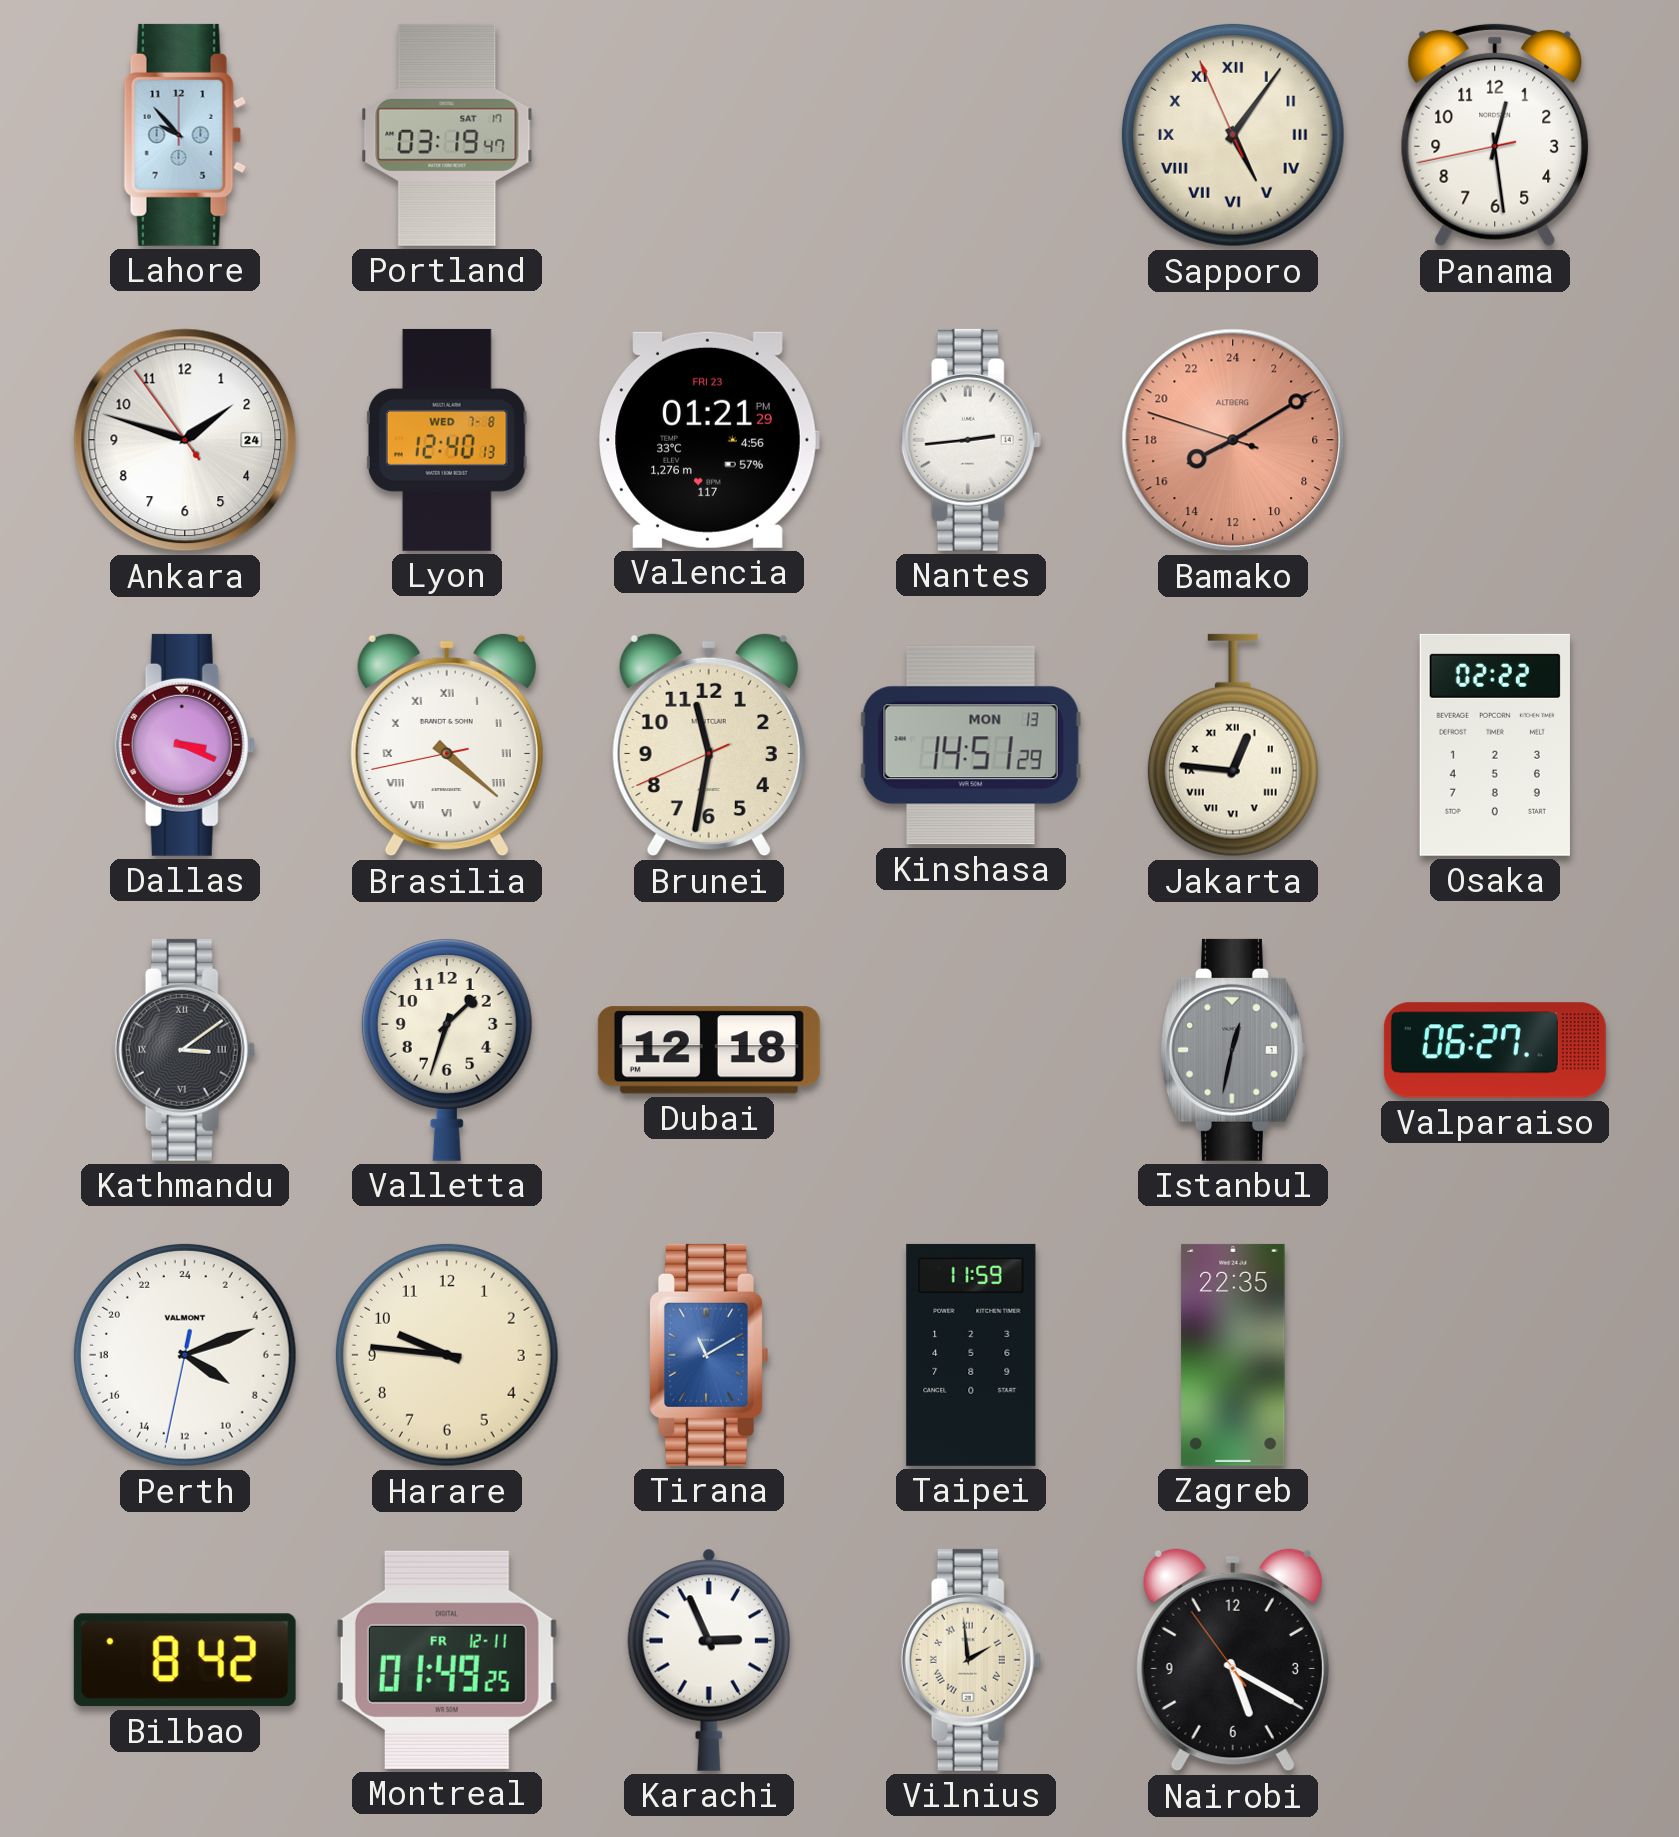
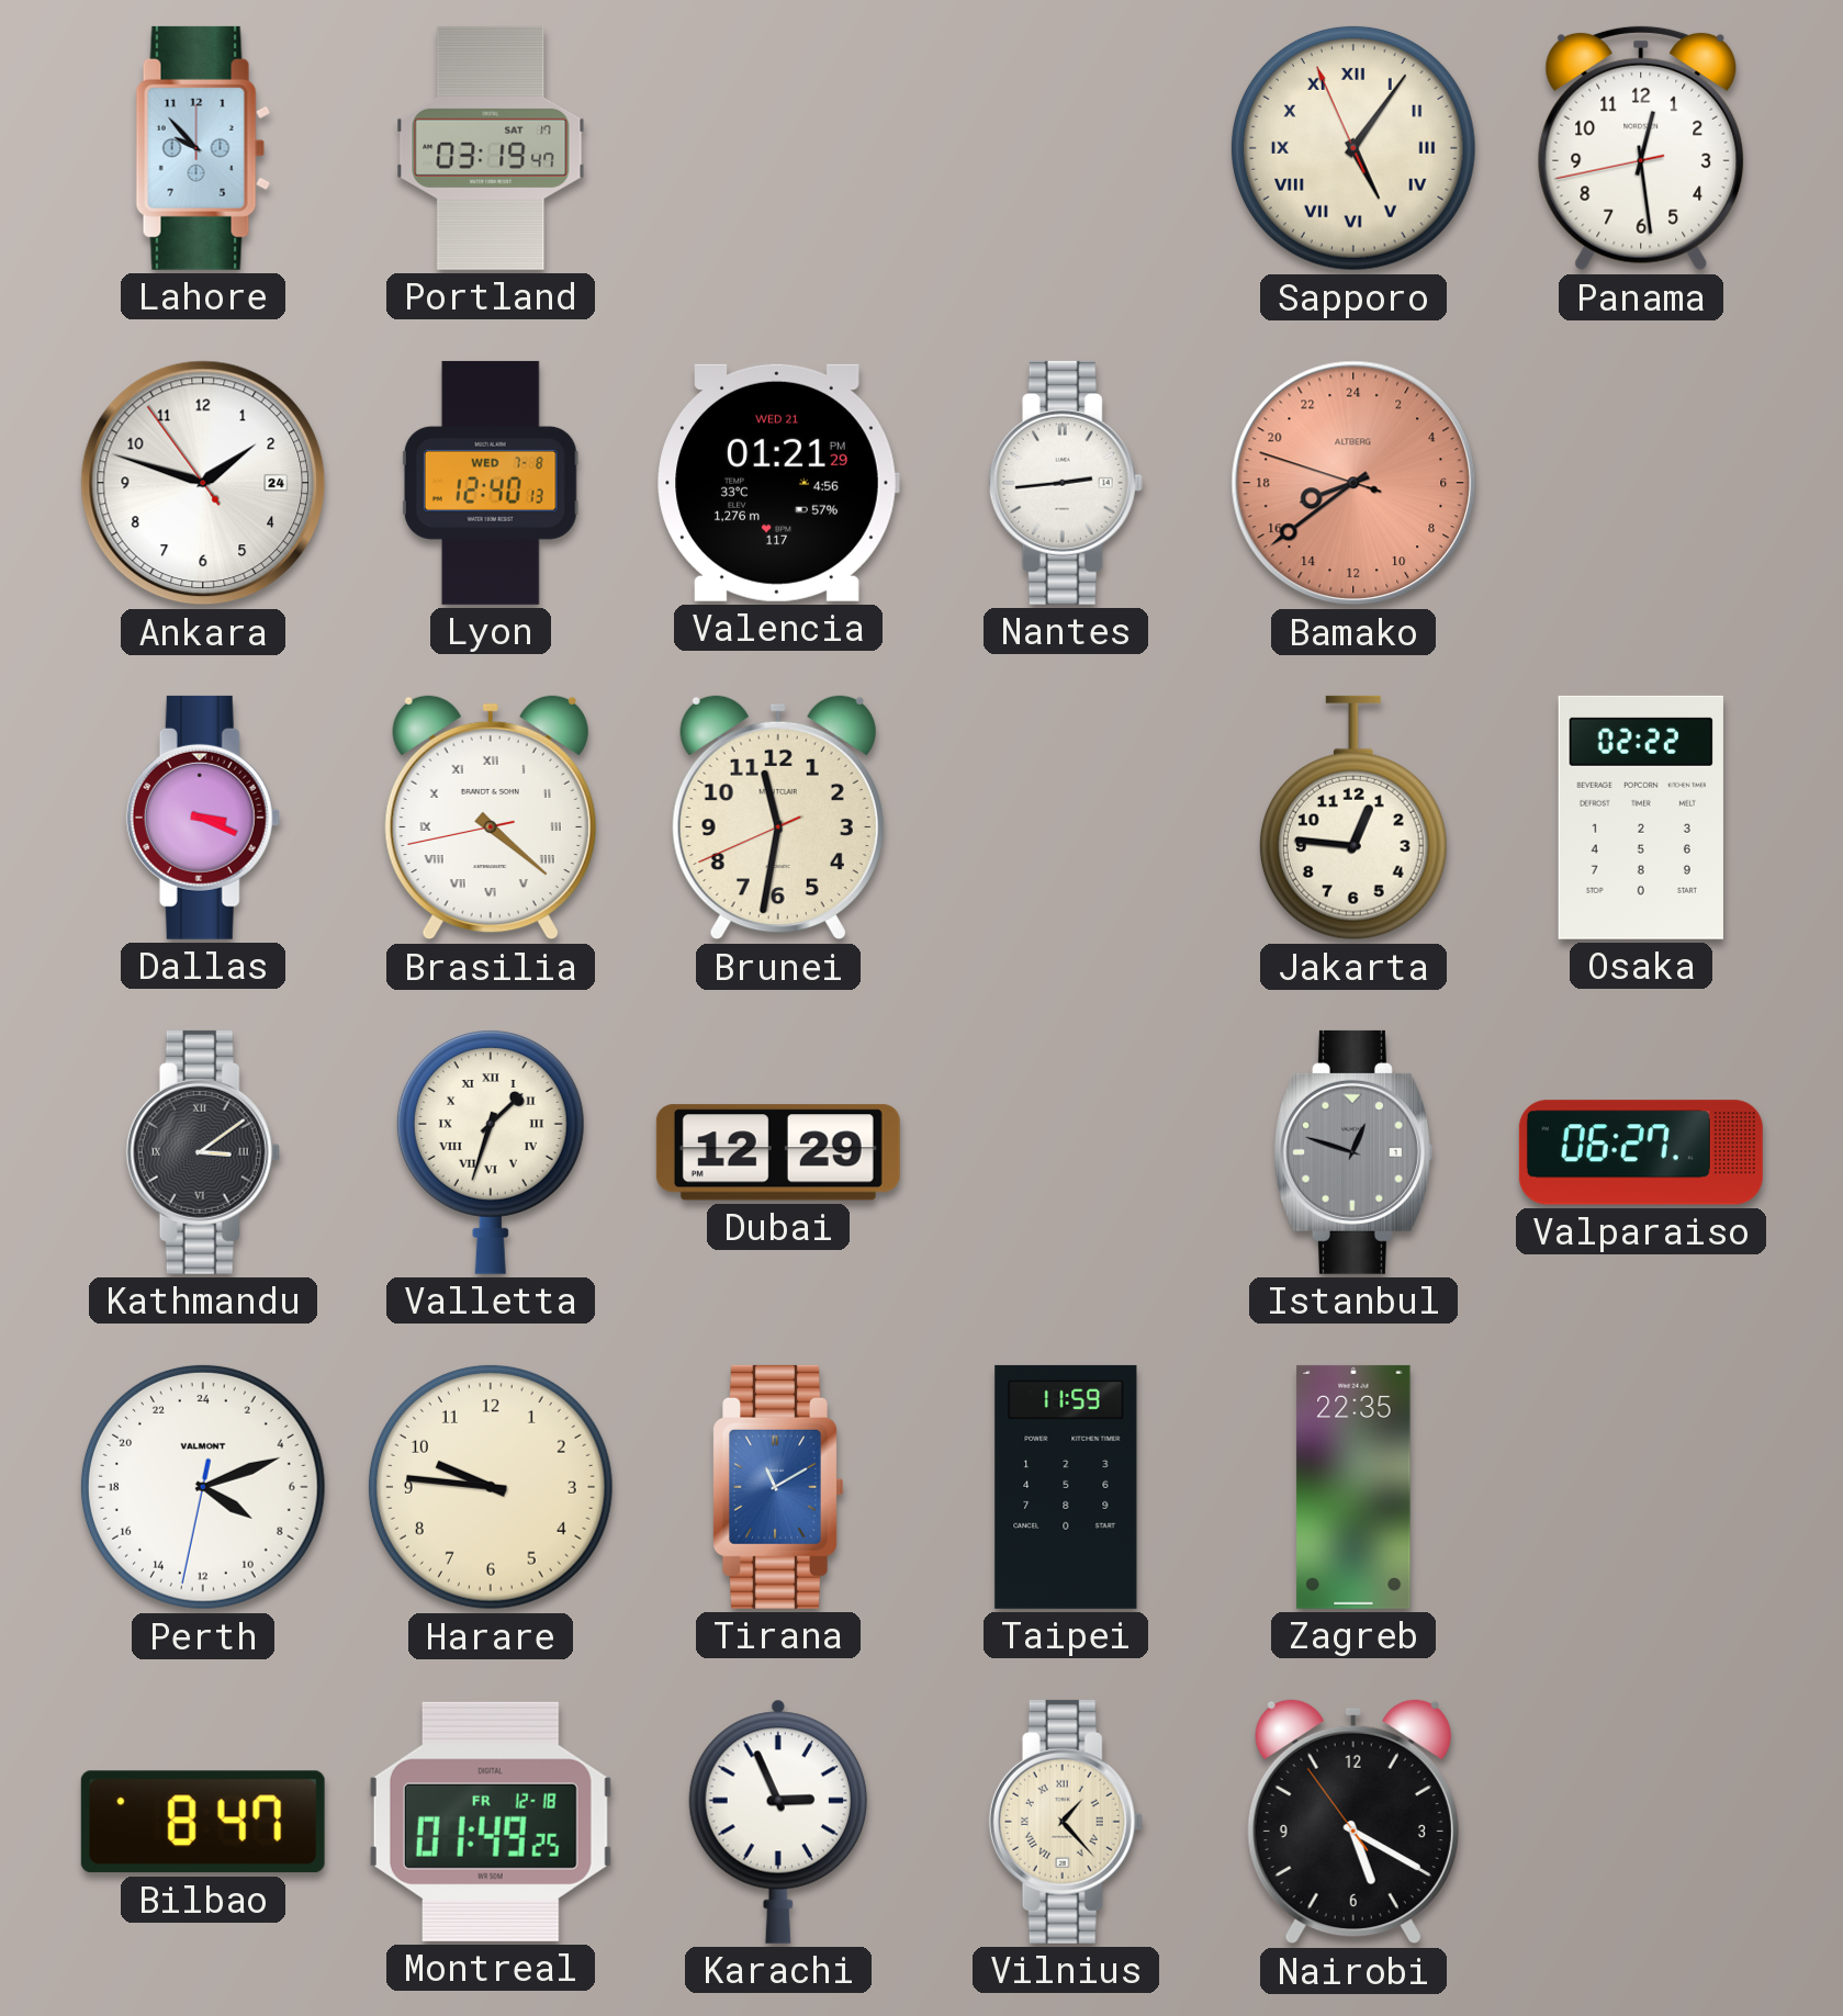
Valencia date: FRI 23 -> WED 21 (778, 483)
Bamako: 16:09 -> 16:38 (1353, 483)
Kinshasa: 14:51 -> none (971, 745)
Jakarta numerals: Roman -> Arabic (1353, 818)
Valletta numerals: Arabic -> Roman (491, 1152)
Dubai: 12:18 -> 12:29 (778, 1152)
Istanbul: 12:32 -> 12:48 (1352, 1152)
Bilbao: 8:42 -> 8:47 (203, 1822)
Montreal date: FR 12-11 -> FR 12-18 (491, 1822)
Vilnius: 1:59 -> 1:23 (1066, 1822)
